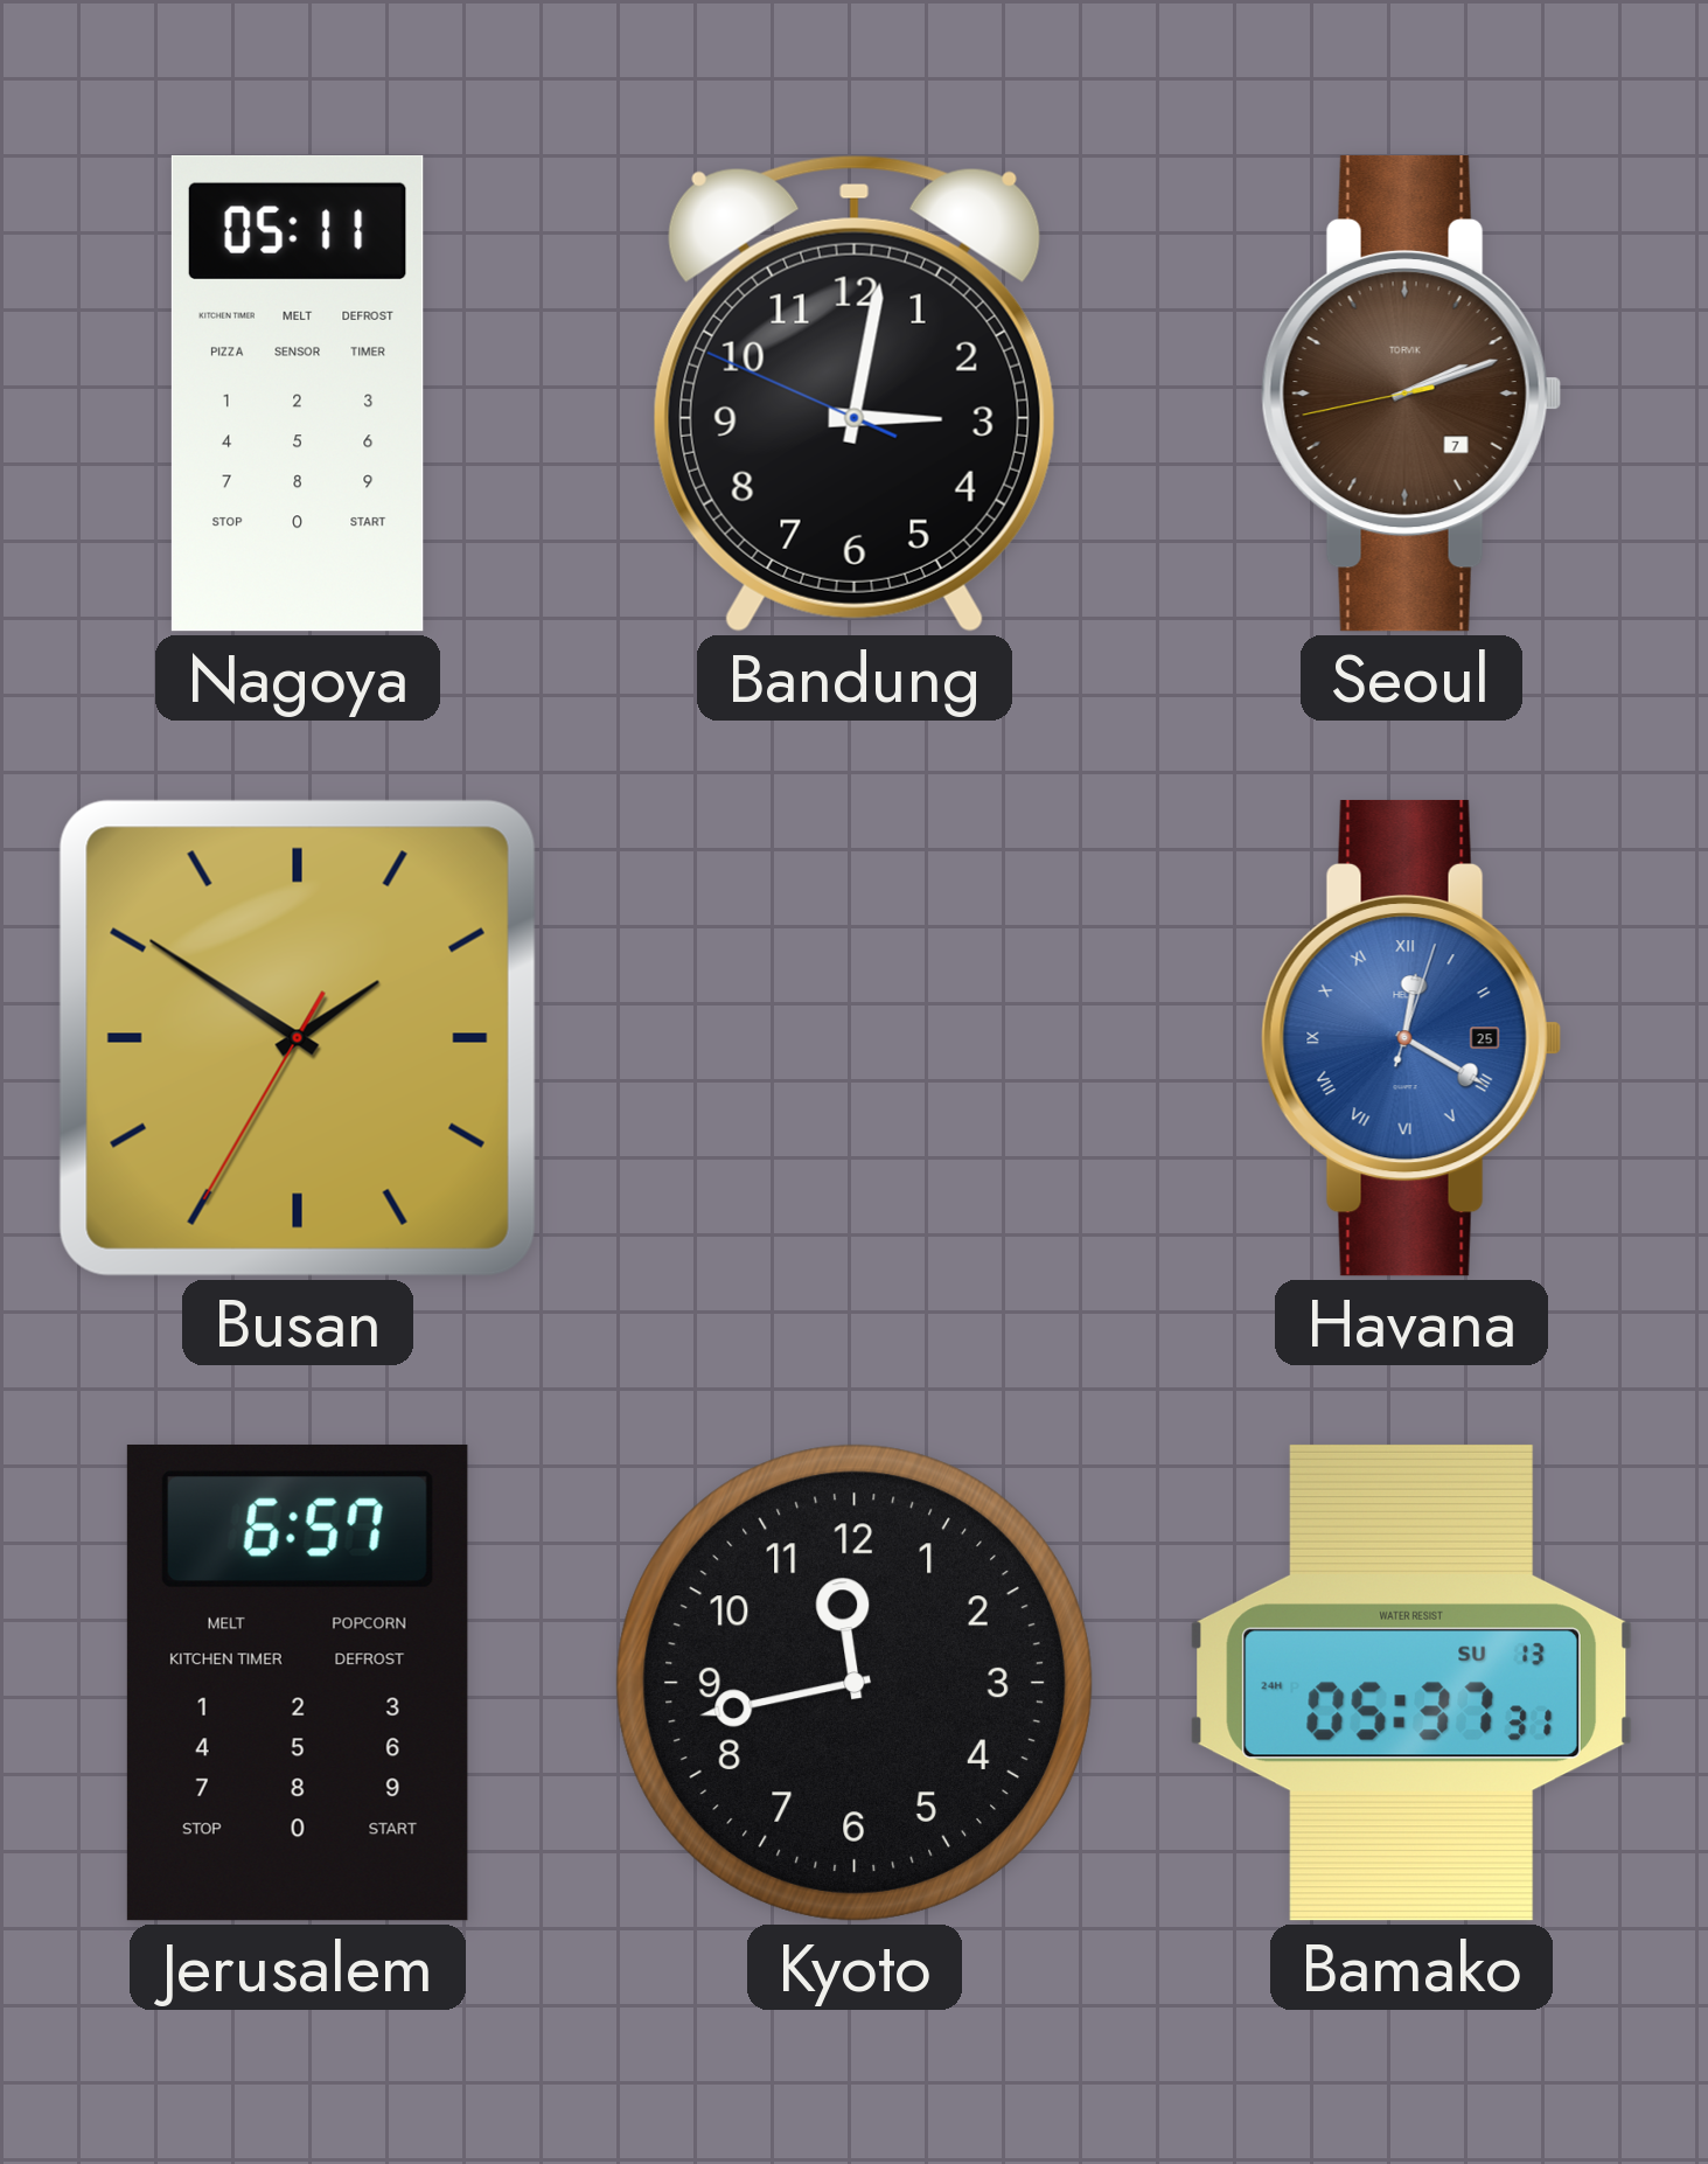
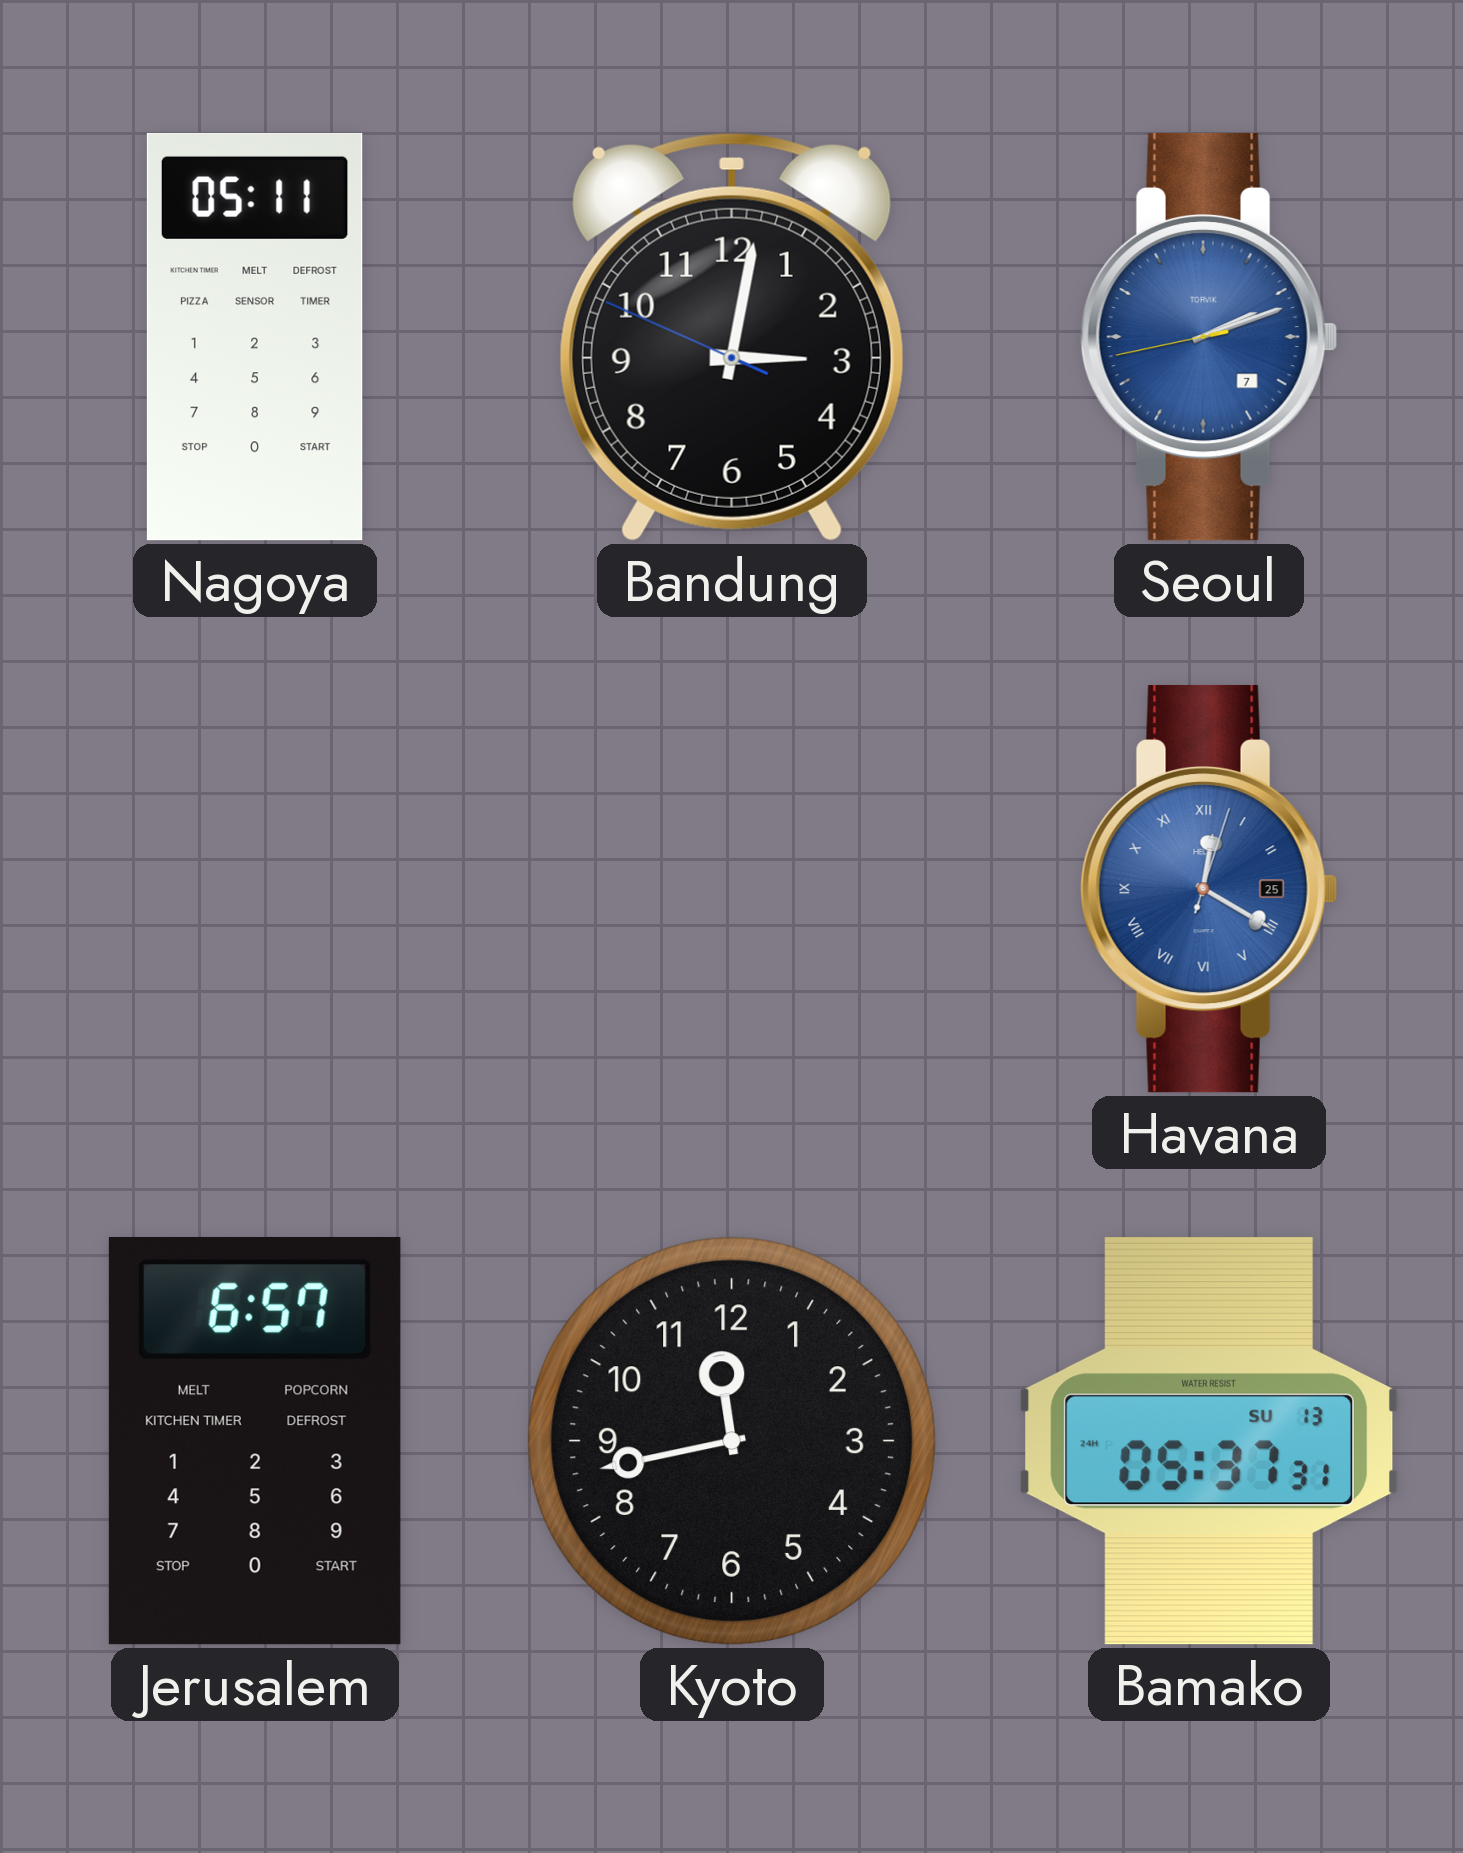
Seoul dial: brown -> blue (1209, 337)
Busan: 1:50 -> none (298, 1038)
